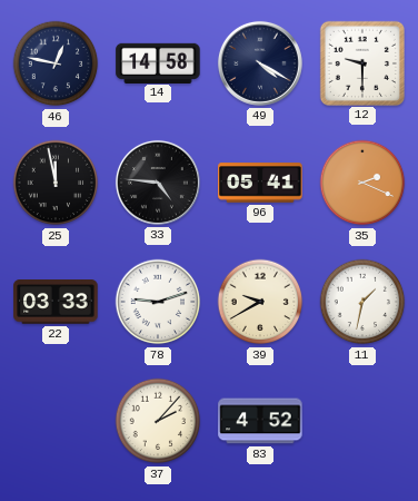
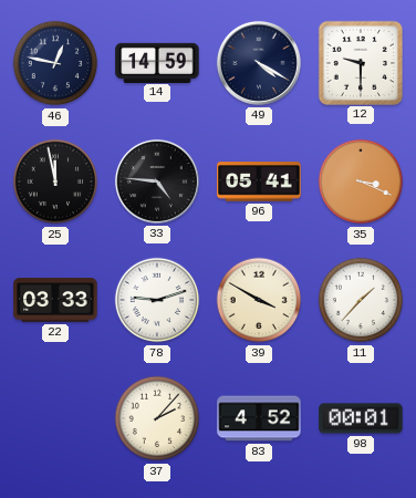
14: 14:58 -> 14:59 (157, 62)
35: 2:19 -> 3:19 (361, 181)
39: 9:40 -> 3:50 (259, 300)
11: 1:32 -> 1:37 (361, 300)
98: none -> 00:01 (361, 418)
